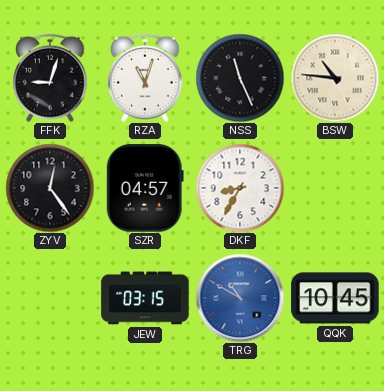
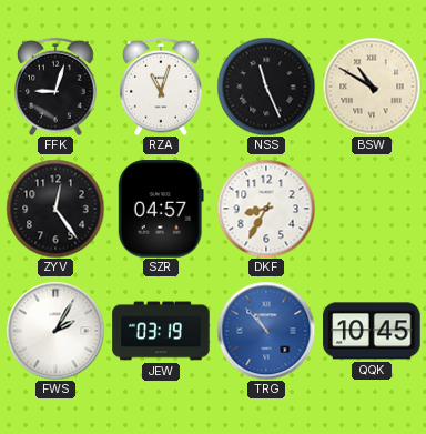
BSW: 10:46 -> 10:50 (372, 87)
FWS: none -> 2:05 (55, 331)
JEW: 03:15 -> 03:19 (161, 331)
TRG: 10:50 -> 10:53 (266, 331)
